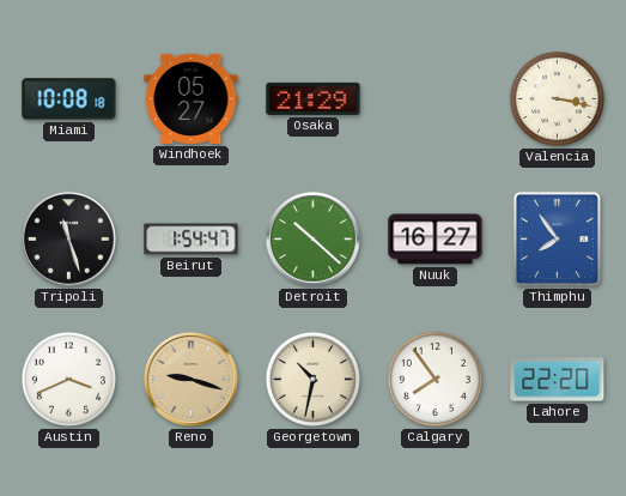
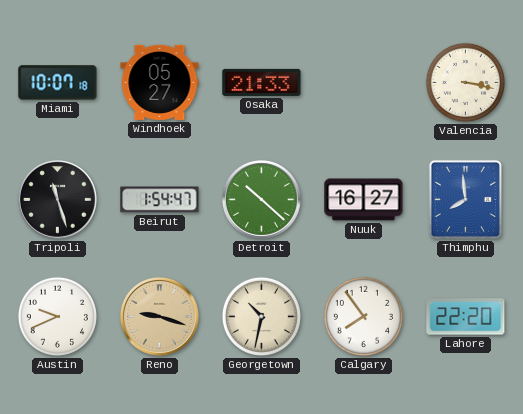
Miami: 10:08 -> 10:07 (58, 83)
Osaka: 21:29 -> 21:33 (262, 82)
Thimphu: 7:54 -> 7:59 (465, 199)
Austin: 3:41 -> 9:41 (57, 316)
